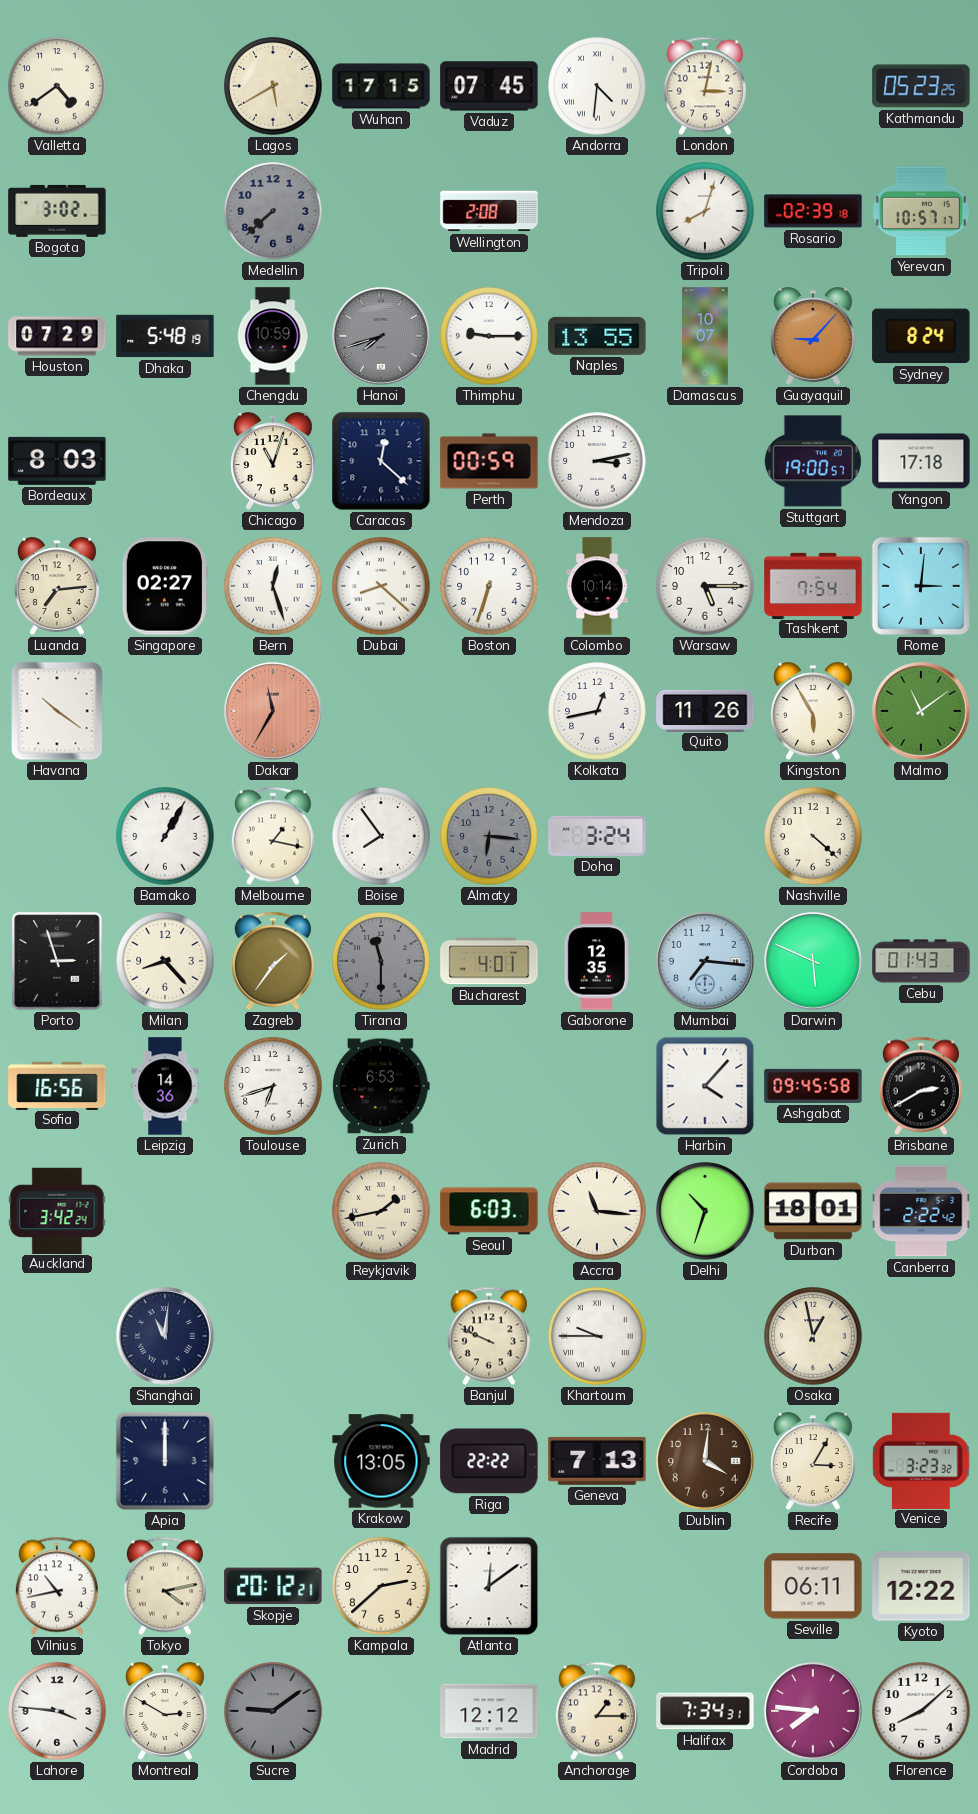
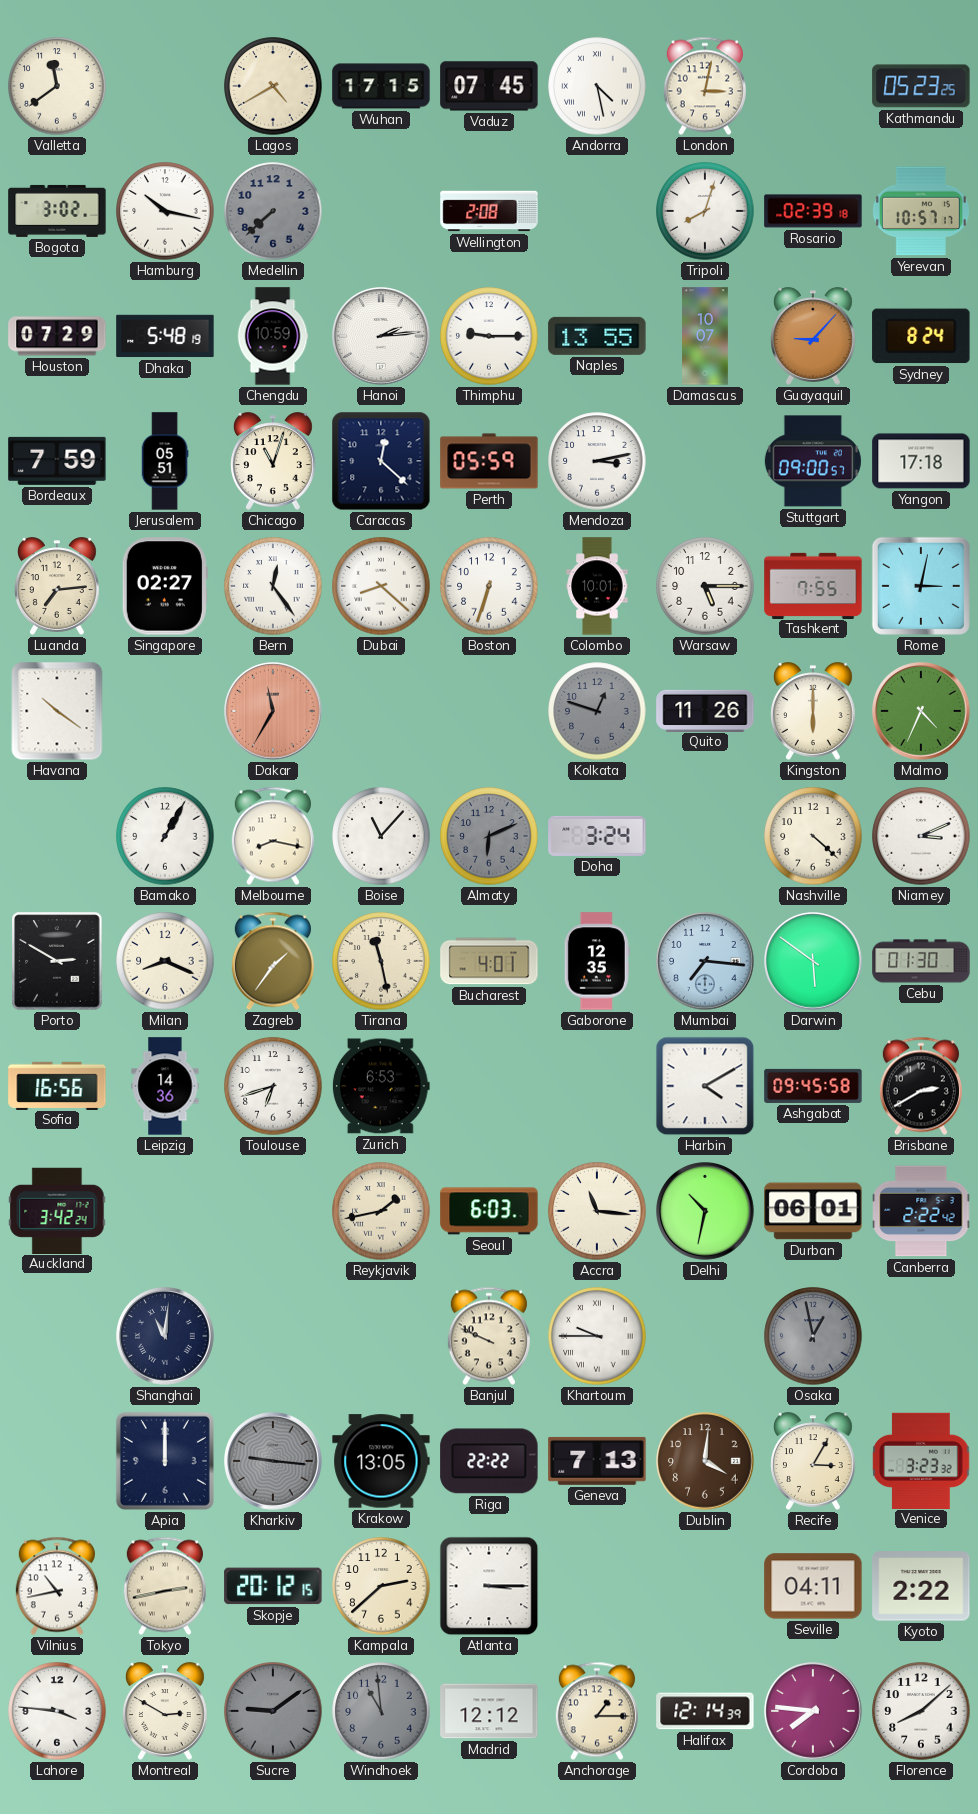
Valletta: 4:39 -> 11:39 (57, 86)
Lagos: 5:40 -> 4:40 (273, 86)
Andorra: 4:31 -> 4:28 (597, 86)
Hamburg: none -> 10:17 (165, 211)
Hanoi: 7:42 -> 2:14 (381, 336)
Hanoi dial: grey -> white (381, 336)
Bordeaux: 8:03 -> 7:59 (57, 461)
Jerusalem: none -> 05:51 (165, 461)
Perth: 00:59 -> 05:59 (489, 461)
Stuttgart: 19:00 -> 09:00 (813, 461)
Bern: 12:27 -> 12:24 (273, 586)
Colombo: 10:14 -> 10:01 (597, 586)
Tashkent: 7:54 -> 7:55 (813, 585)
Rome: 3:01 -> 3:02 (921, 586)
Kolkata: 12:43 -> 12:48 (597, 711)
Kolkata dial: white -> grey (597, 711)
Kingston: 5:55 -> 6:00 (814, 711)
Malmo: 11:09 -> 4:34 (921, 711)
Melbourne: 1:17 -> 8:17 (273, 836)
Boise: 7:54 -> 11:07 (381, 836)
Almaty: 6:16 -> 6:11 (489, 836)
Niamey: none -> 3:11 (921, 836)
Porto: 2:57 -> 2:50 (57, 961)
Milan: 8:23 -> 8:19 (165, 961)
Tirana: 11:30 -> 11:28 (381, 961)
Tirana dial: grey -> cream (381, 961)
Darwin: 5:49 -> 5:51 (813, 961)
Cebu: 01:43 -> 01:30 (921, 961)
Harbin: 4:07 -> 4:10 (705, 1086)
Delhi: 10:33 -> 10:32 (705, 1211)
Durban: 18:01 -> 06:01 (813, 1211)
Osaka dial: cream -> grey (813, 1336)
Kharkiv: none -> 9:16 (273, 1461)
Tokyo: 4:13 -> 2:43 (165, 1586)
Skopje: 20:12:21 -> 20:12:15 (273, 1586)
Atlanta: 12:09 -> 3:15 (489, 1586)
Seville: 06:11 -> 04:11 (813, 1586)
Kyoto: 12:22 -> 2:22 (921, 1586)
Windhoek: none -> 10:59 (381, 1711)
Halifax: 7:34 -> 12:14 (705, 1711)
